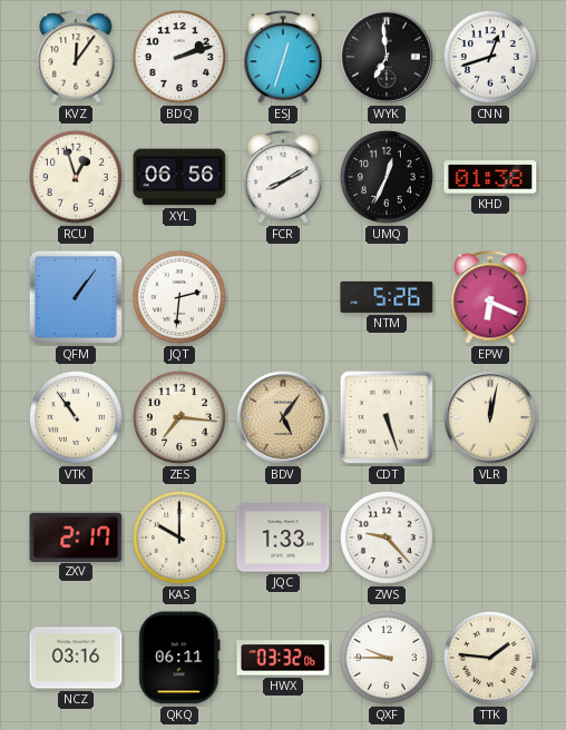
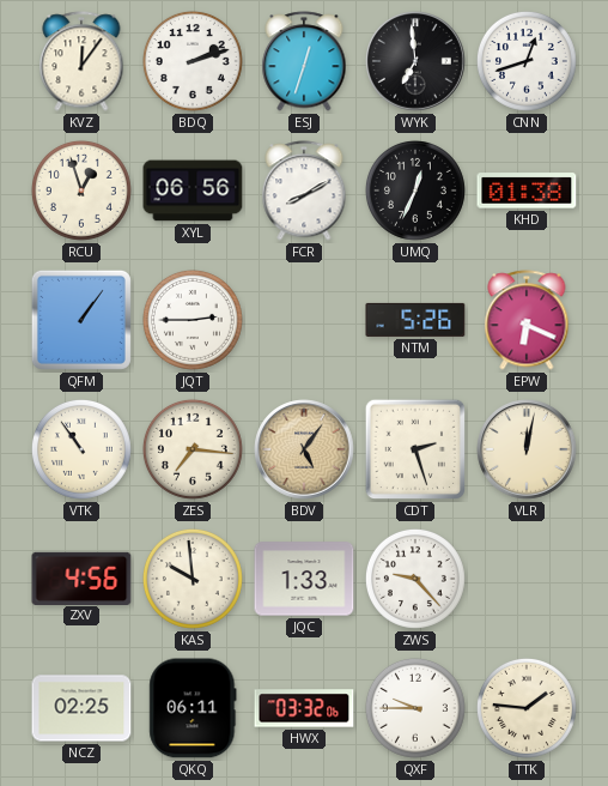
JQT: 2:31 -> 2:45 (193, 320)
CDT: 5:27 -> 2:27 (415, 449)
ZXV: 2:17 -> 4:56 (81, 578)
KAS: 10:00 -> 9:59 (193, 579)
NCZ: 03:16 -> 02:25 (81, 708)
